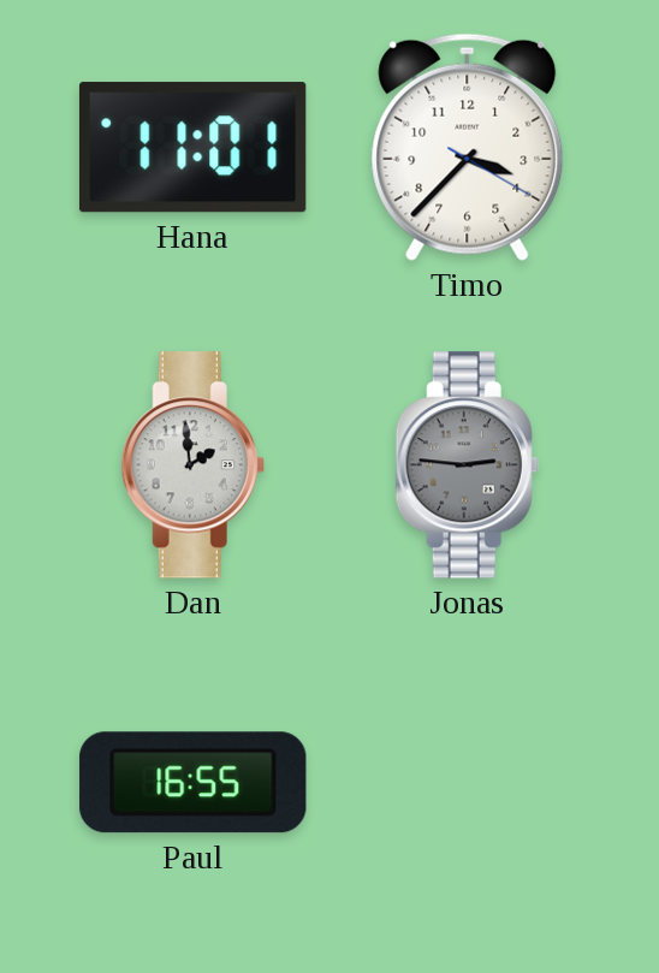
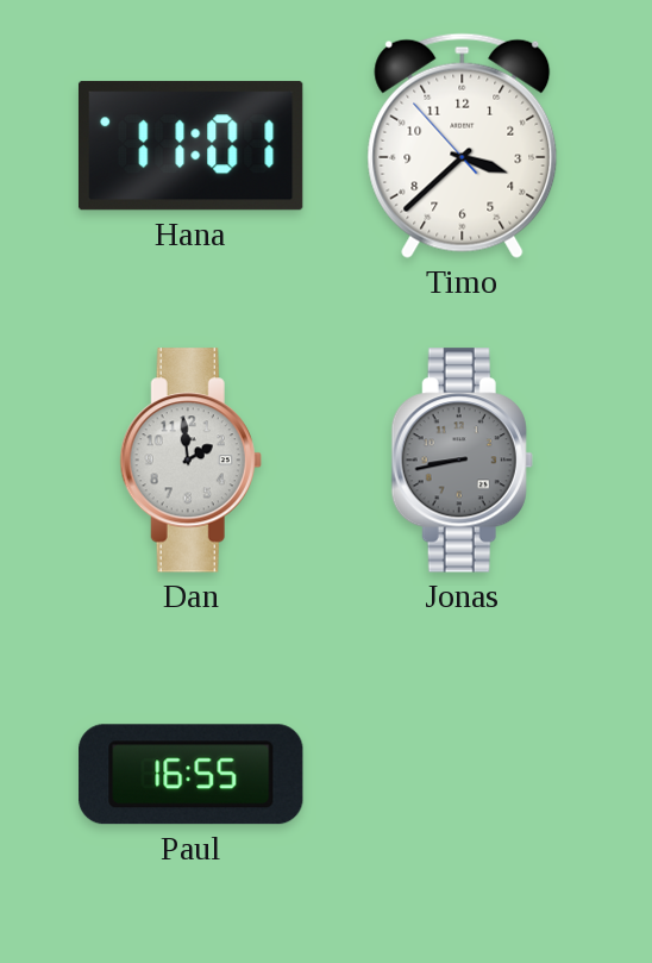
Timo: 3:37:20 -> 3:37:53 (463, 145)
Jonas: 2:46 -> 8:43 (462, 461)
